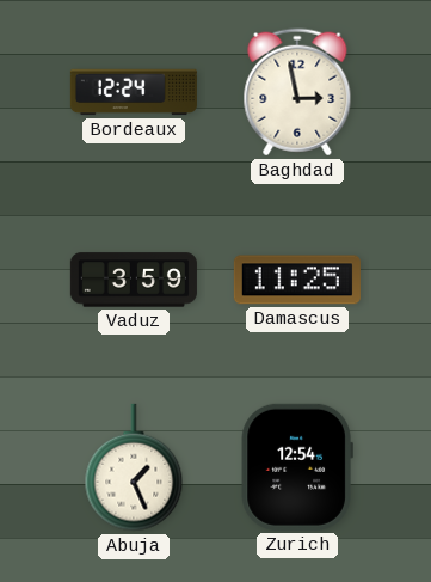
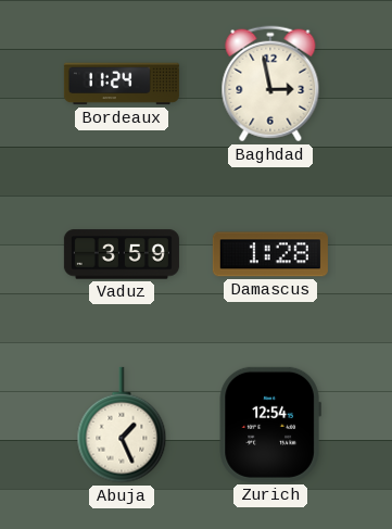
Bordeaux: 12:24 -> 11:24 (122, 84)
Damascus: 11:25 -> 1:28 (270, 254)
